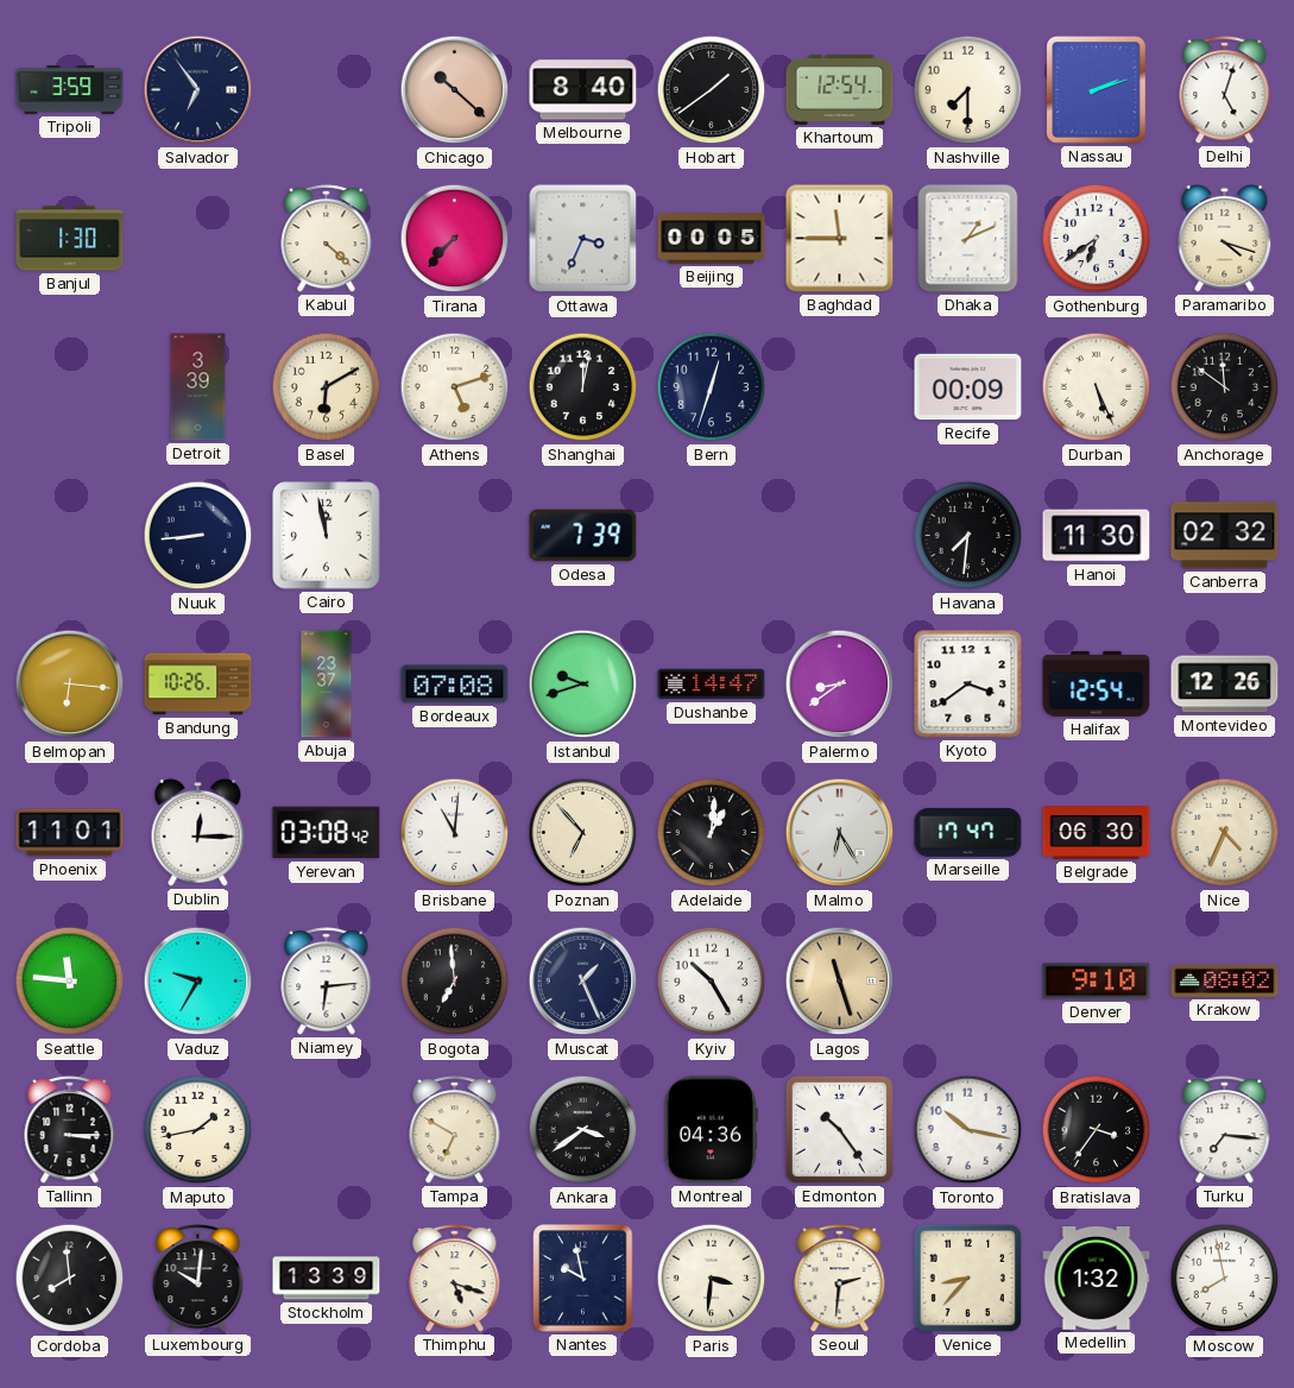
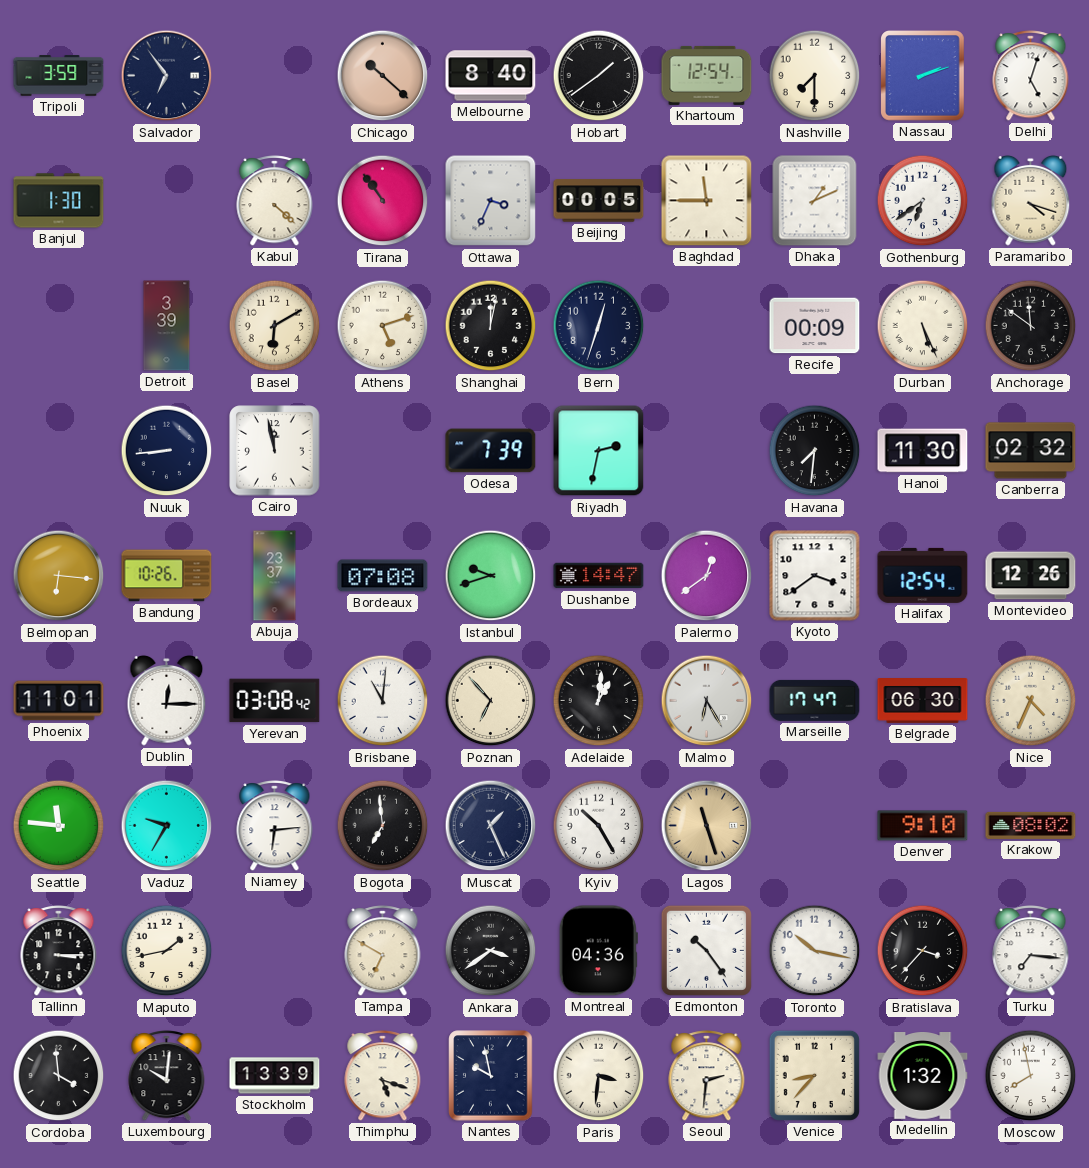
Tirana: 7:37 -> 10:54 (383, 201)
Riyadh: none -> 2:32 (599, 451)
Palermo: 8:39 -> 12:39 (707, 576)
Bratislava: 3:36 -> 3:37 (923, 951)
Cordoba: 7:59 -> 3:59 (59, 1076)
